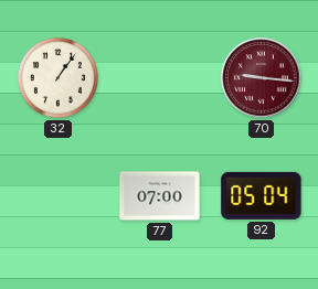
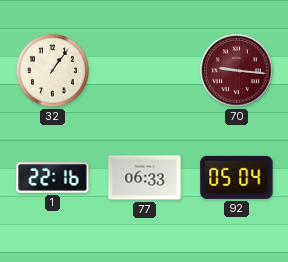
1: none -> 22:16 (53, 178)
77: 07:00 -> 06:33 (145, 178)
